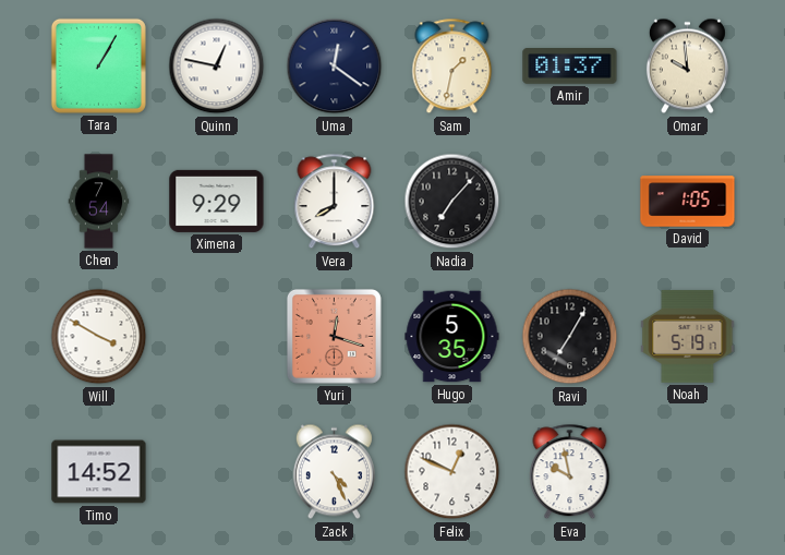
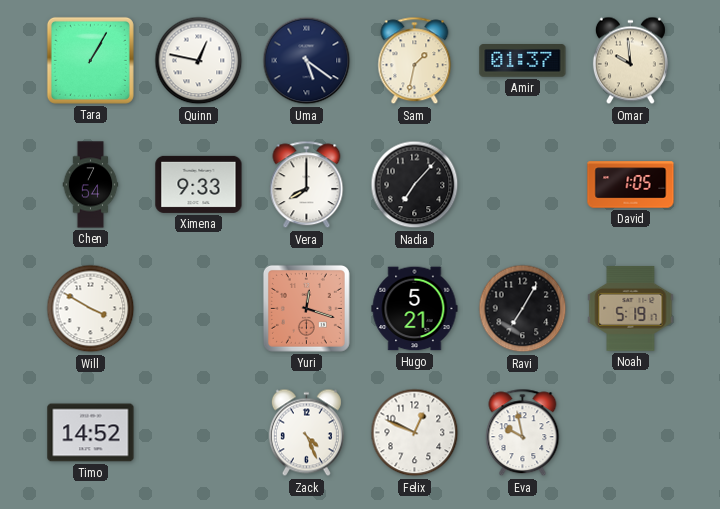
Uma: 12:21 -> 5:21 (307, 61)
Ximena: 9:29 -> 9:33 (199, 184)
Hugo: 5:35 -> 5:21 (415, 309)
